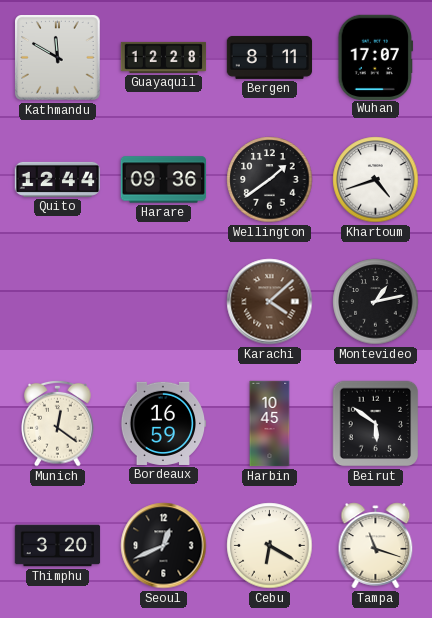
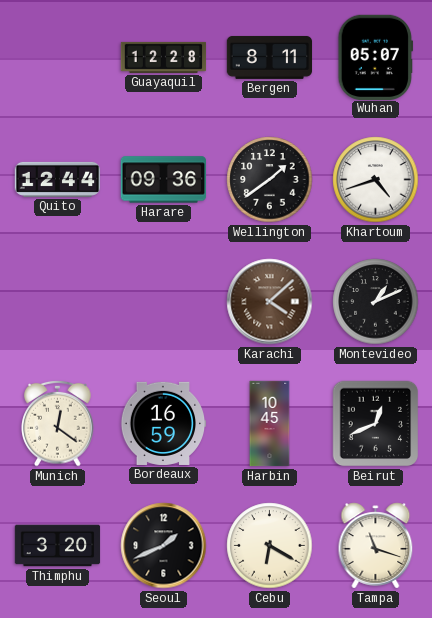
Kathmandu: 11:50 -> none (58, 58)
Wuhan: 17:07 -> 05:07 (376, 57)
Montevideo: 1:13 -> 1:11 (376, 302)
Beirut: 5:51 -> 12:41 (376, 424)
Seoul: 12:41 -> 1:41 (164, 546)
